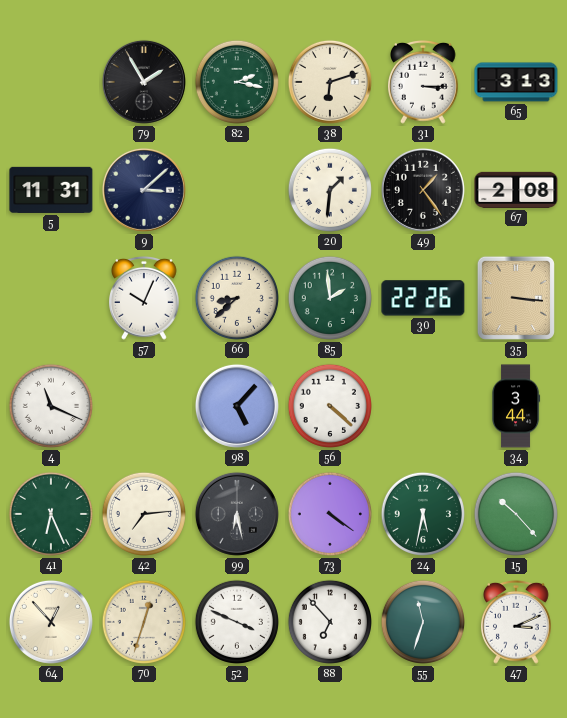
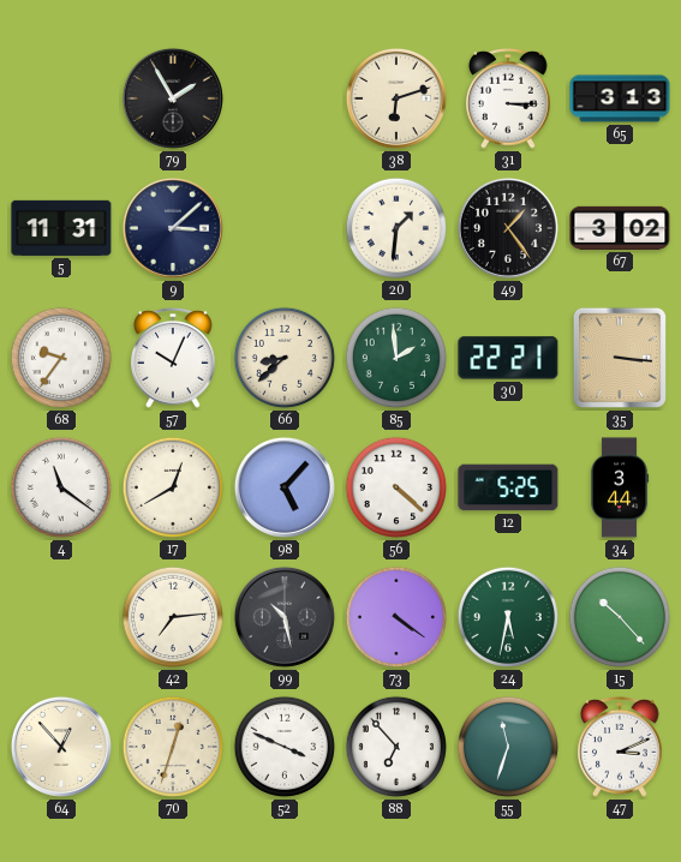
82: 2:17 -> none (237, 82)
67: 2:08 -> 3:02 (620, 228)
68: none -> 9:36 (61, 358)
30: 22:26 -> 22:21 (508, 358)
4: 11:19 -> 11:21 (61, 487)
17: none -> 12:40 (173, 487)
12: none -> 5:25 (508, 487)
41: 6:26 -> none (51, 514)
99: 6:28 -> 10:28 (285, 617)
